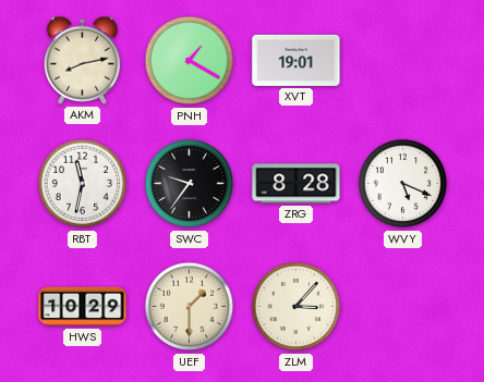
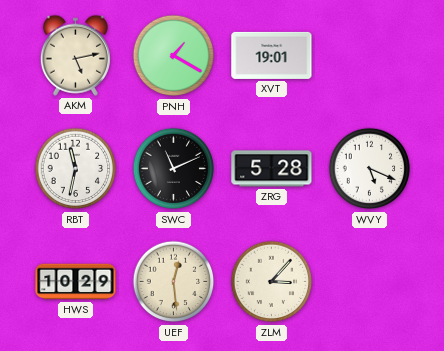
AKM: 8:13 -> 5:13 (75, 55)
SWC: 9:36 -> 11:11 (174, 169)
ZRG: 8:28 -> 5:28 (272, 169)
UEF: 1:30 -> 12:29 (174, 282)
